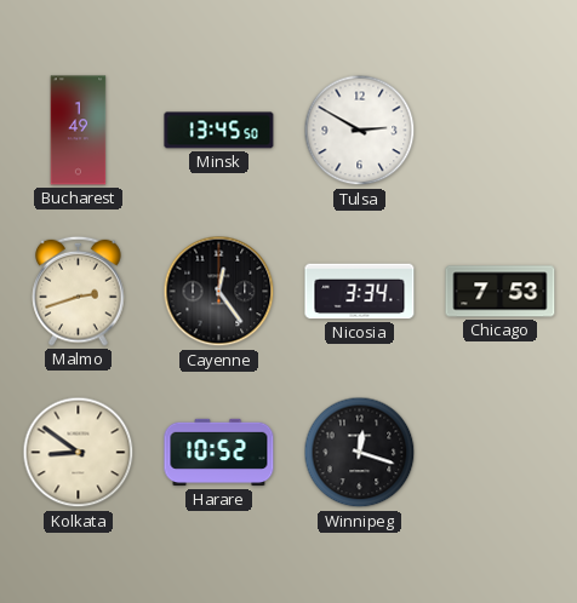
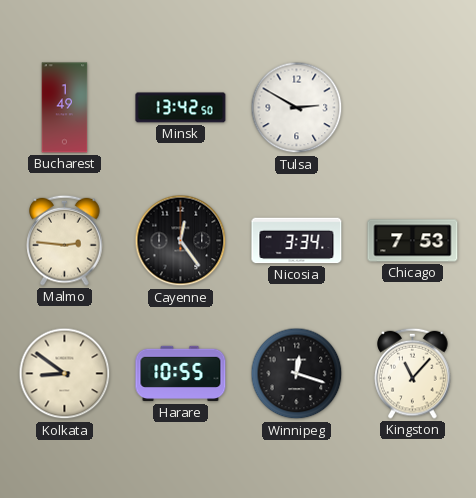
Minsk: 13:45 -> 13:42 (181, 108)
Malmo: 2:42 -> 2:46 (65, 240)
Harare: 10:52 -> 10:55 (181, 374)
Kingston: none -> 11:07 (413, 373)
